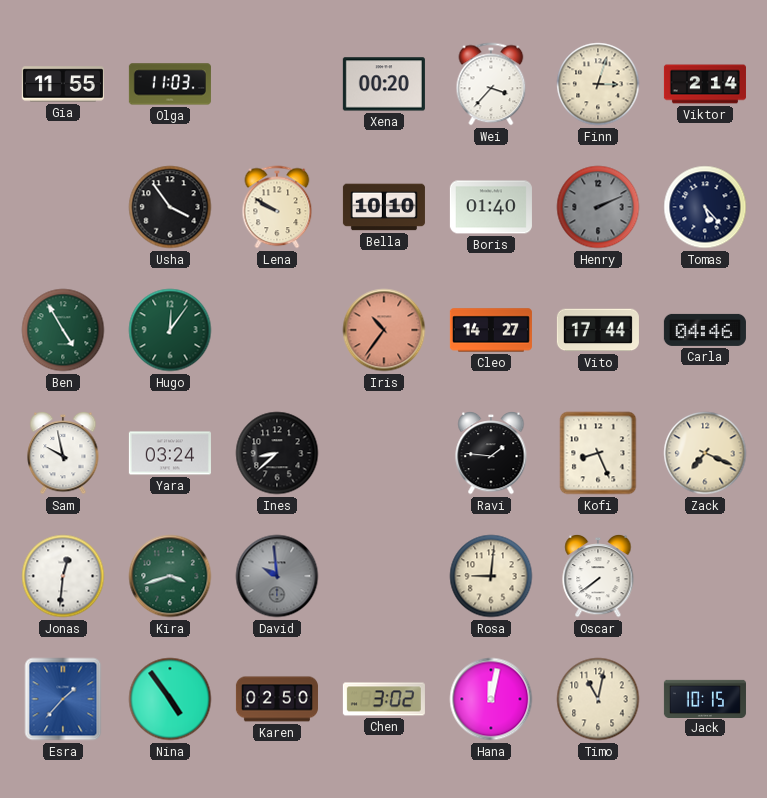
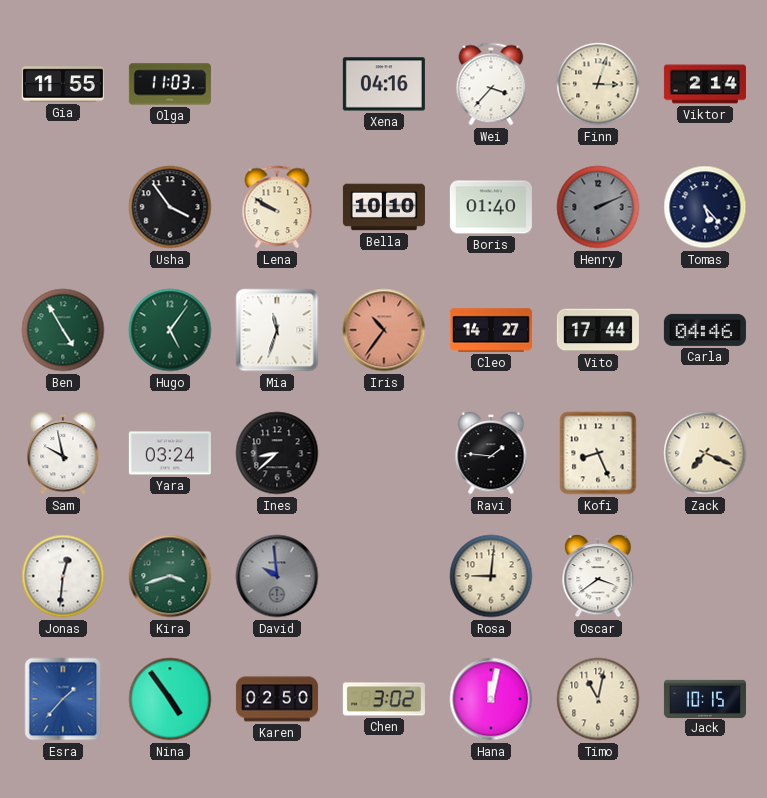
Xena: 00:20 -> 04:16 (384, 84)
Hugo: 12:06 -> 5:06 (170, 330)
Mia: none -> 11:33 (277, 330)
Oscar: 7:39 -> 3:39 (598, 576)
